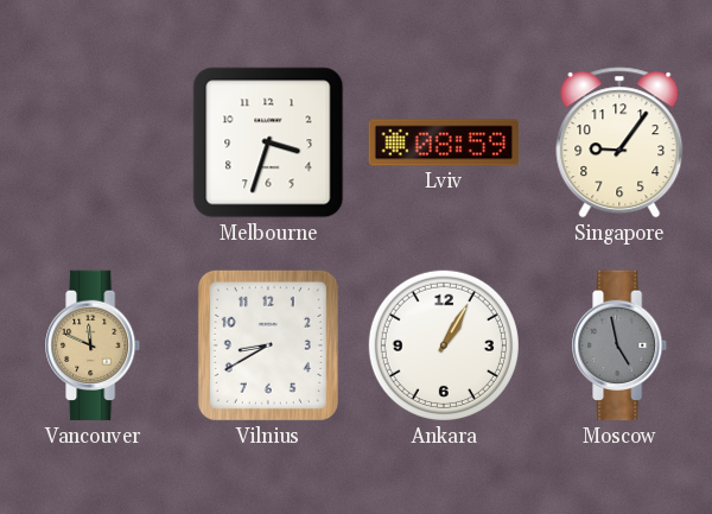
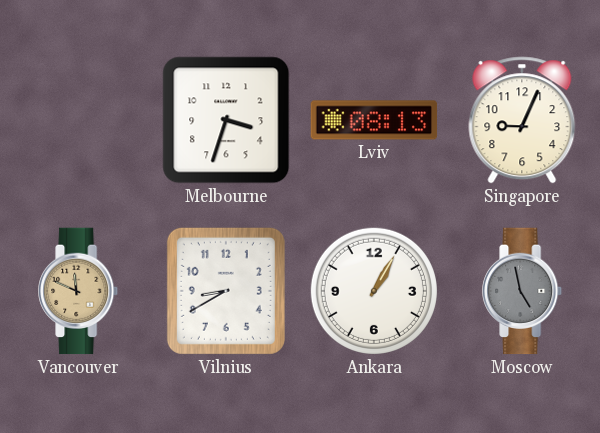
Lviv: 08:59 -> 08:13 (374, 120)
Singapore: 9:06 -> 9:04 (522, 120)
